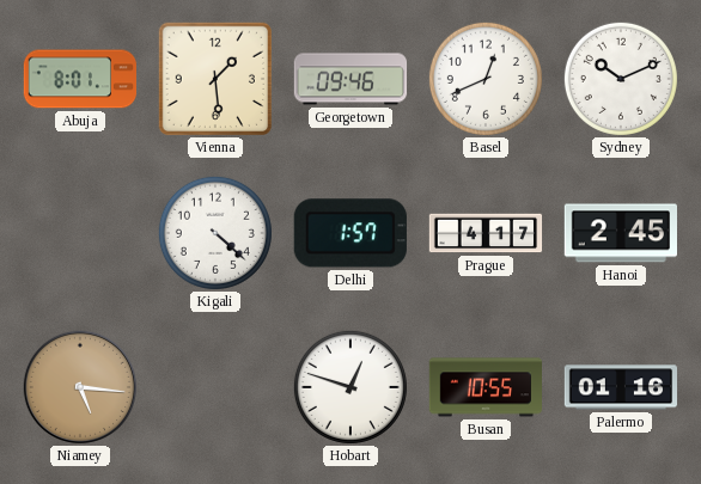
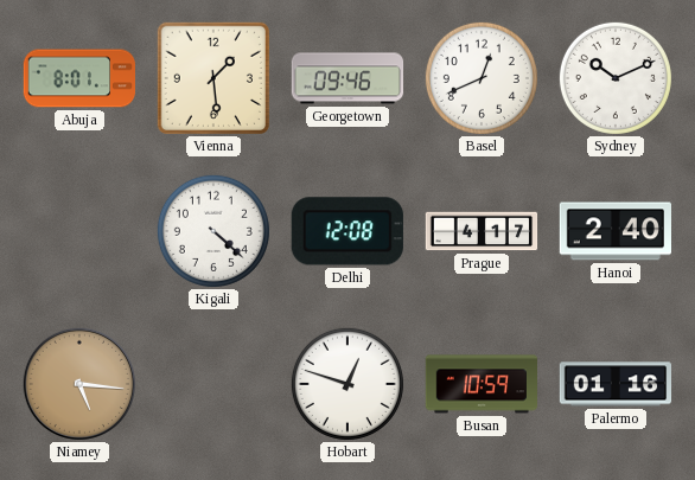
Delhi: 1:57 -> 12:08 (347, 231)
Hanoi: 2:45 -> 2:40 (614, 231)
Busan: 10:55 -> 10:59 (480, 384)
